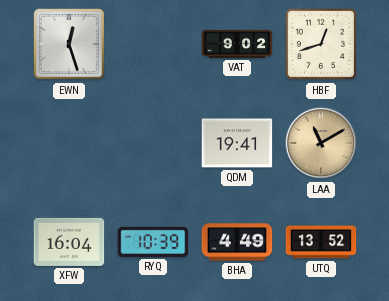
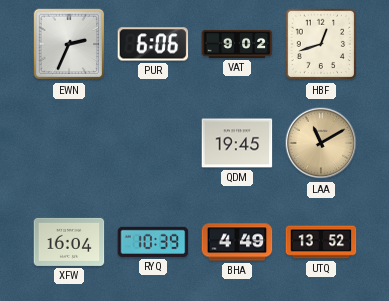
EWN: 12:27 -> 2:34 (69, 44)
PUR: none -> 6:06 (153, 44)
QDM: 19:41 -> 19:45 (237, 143)
